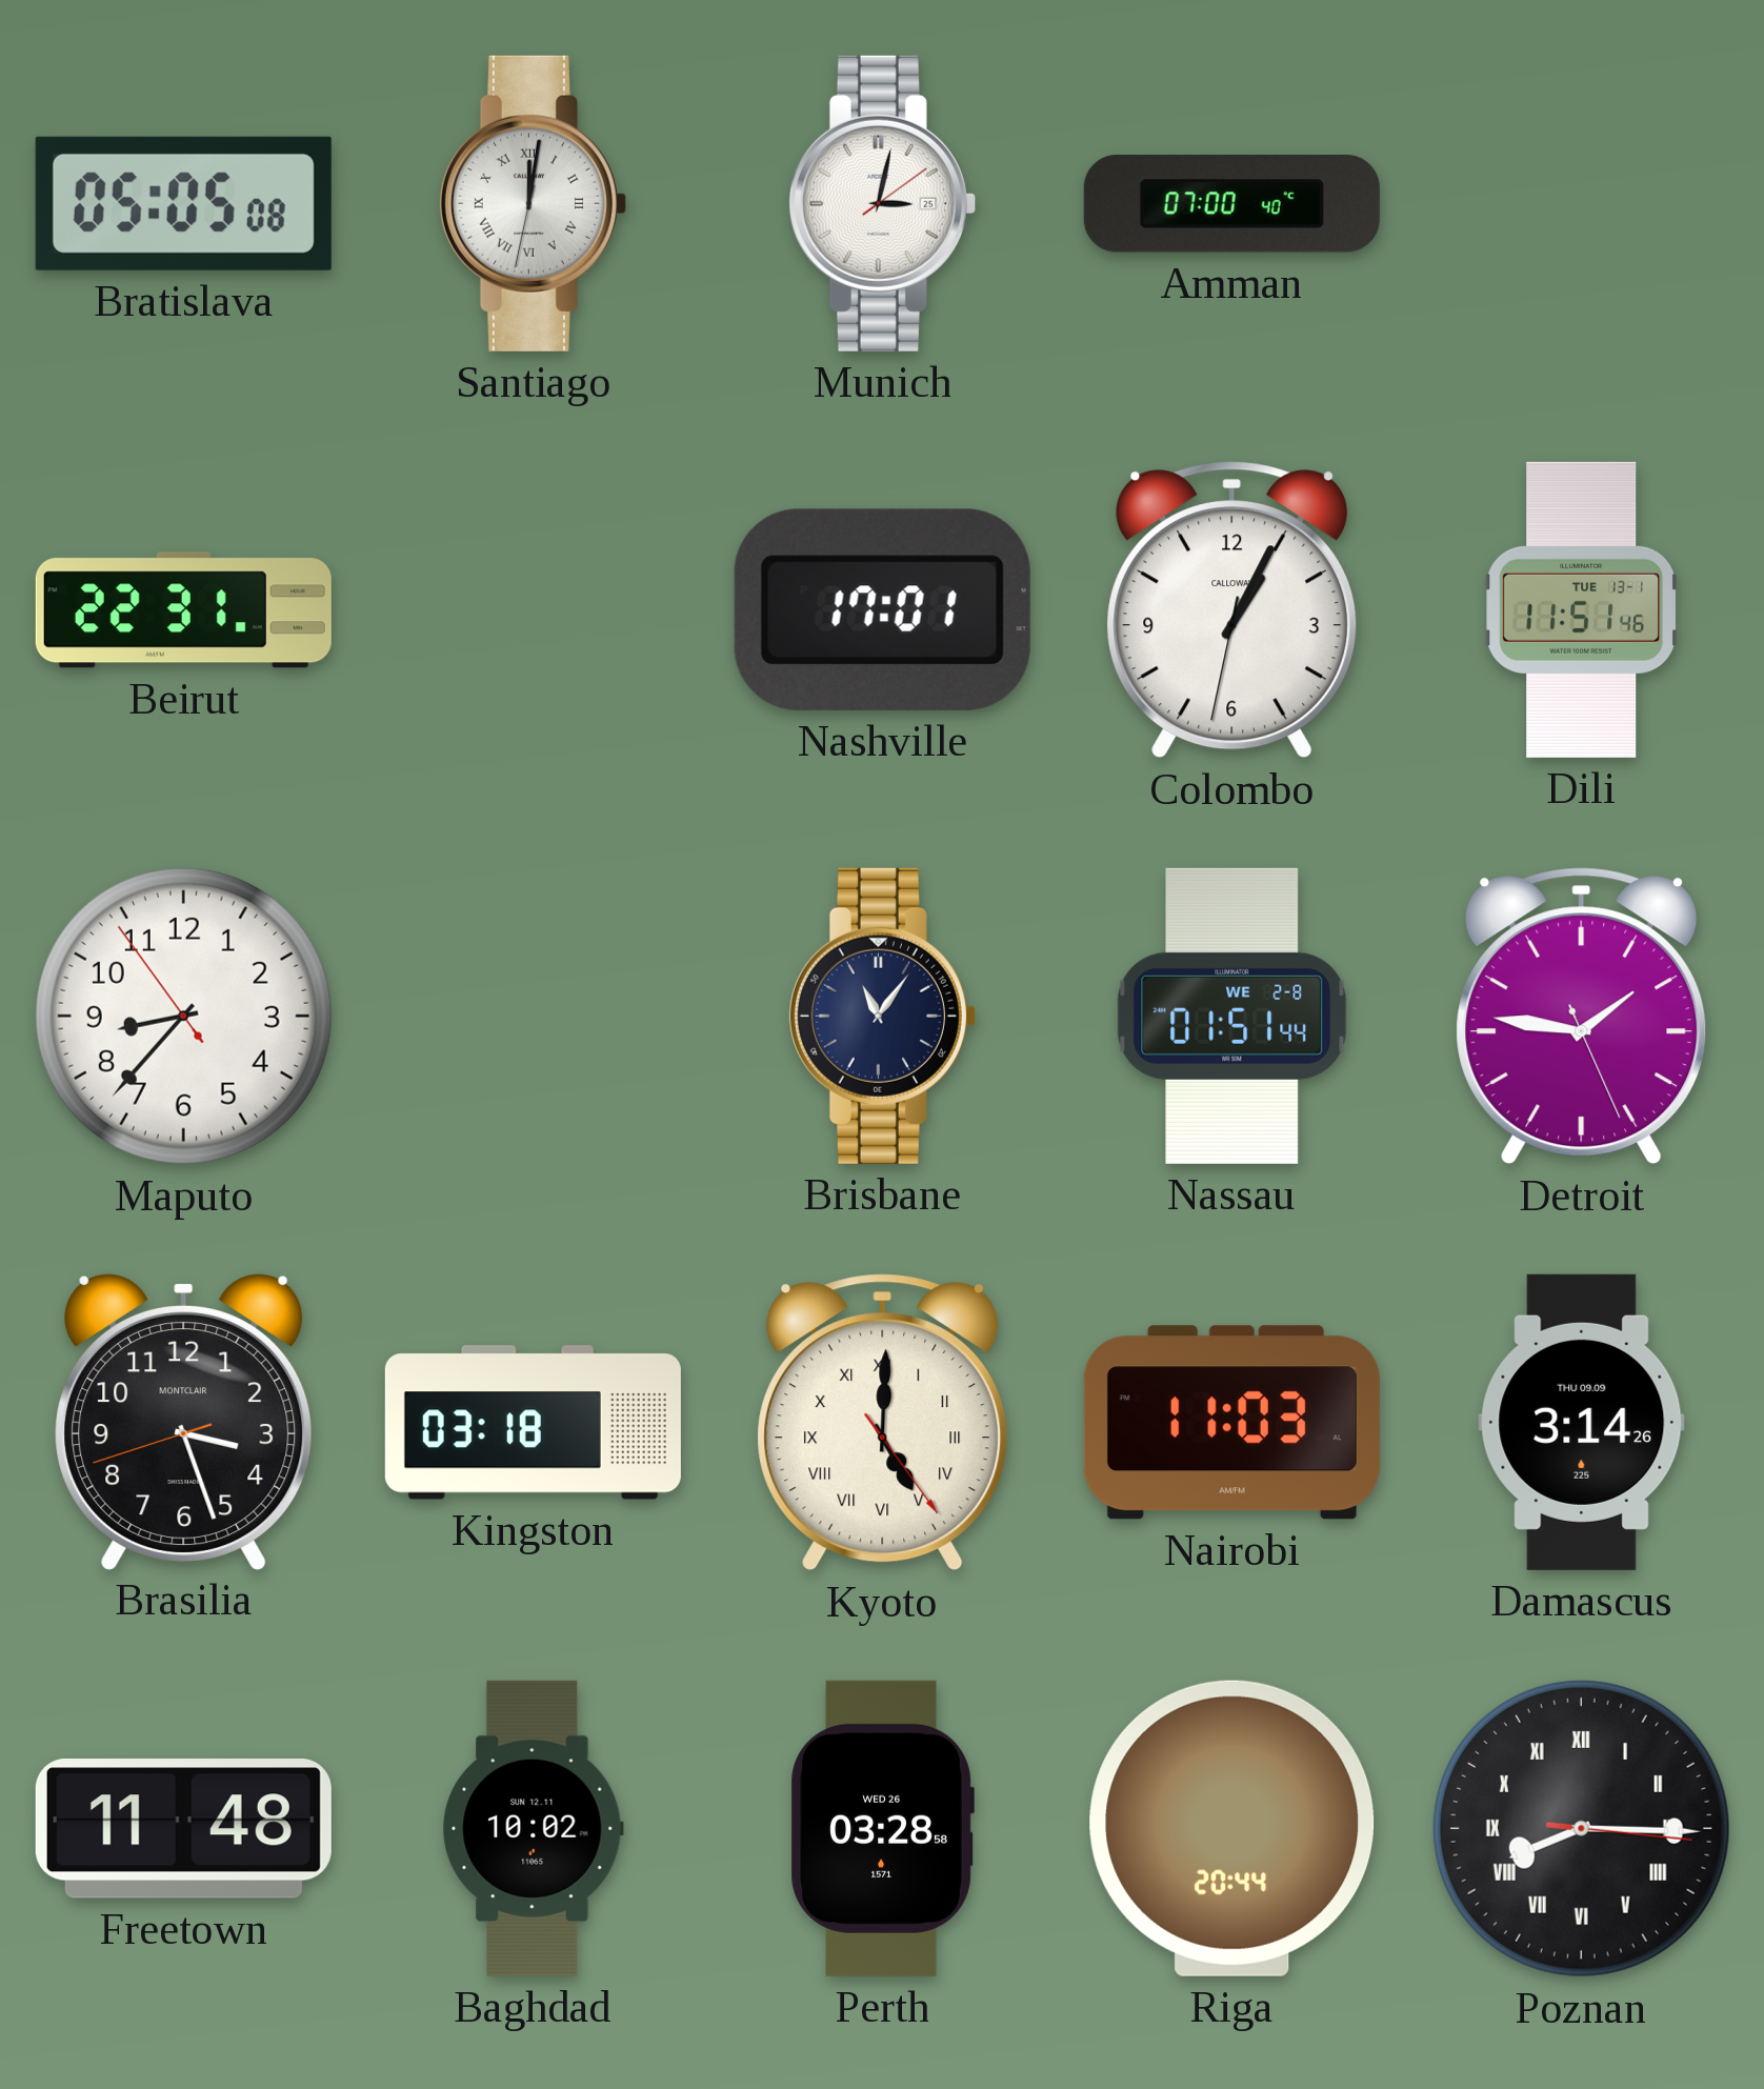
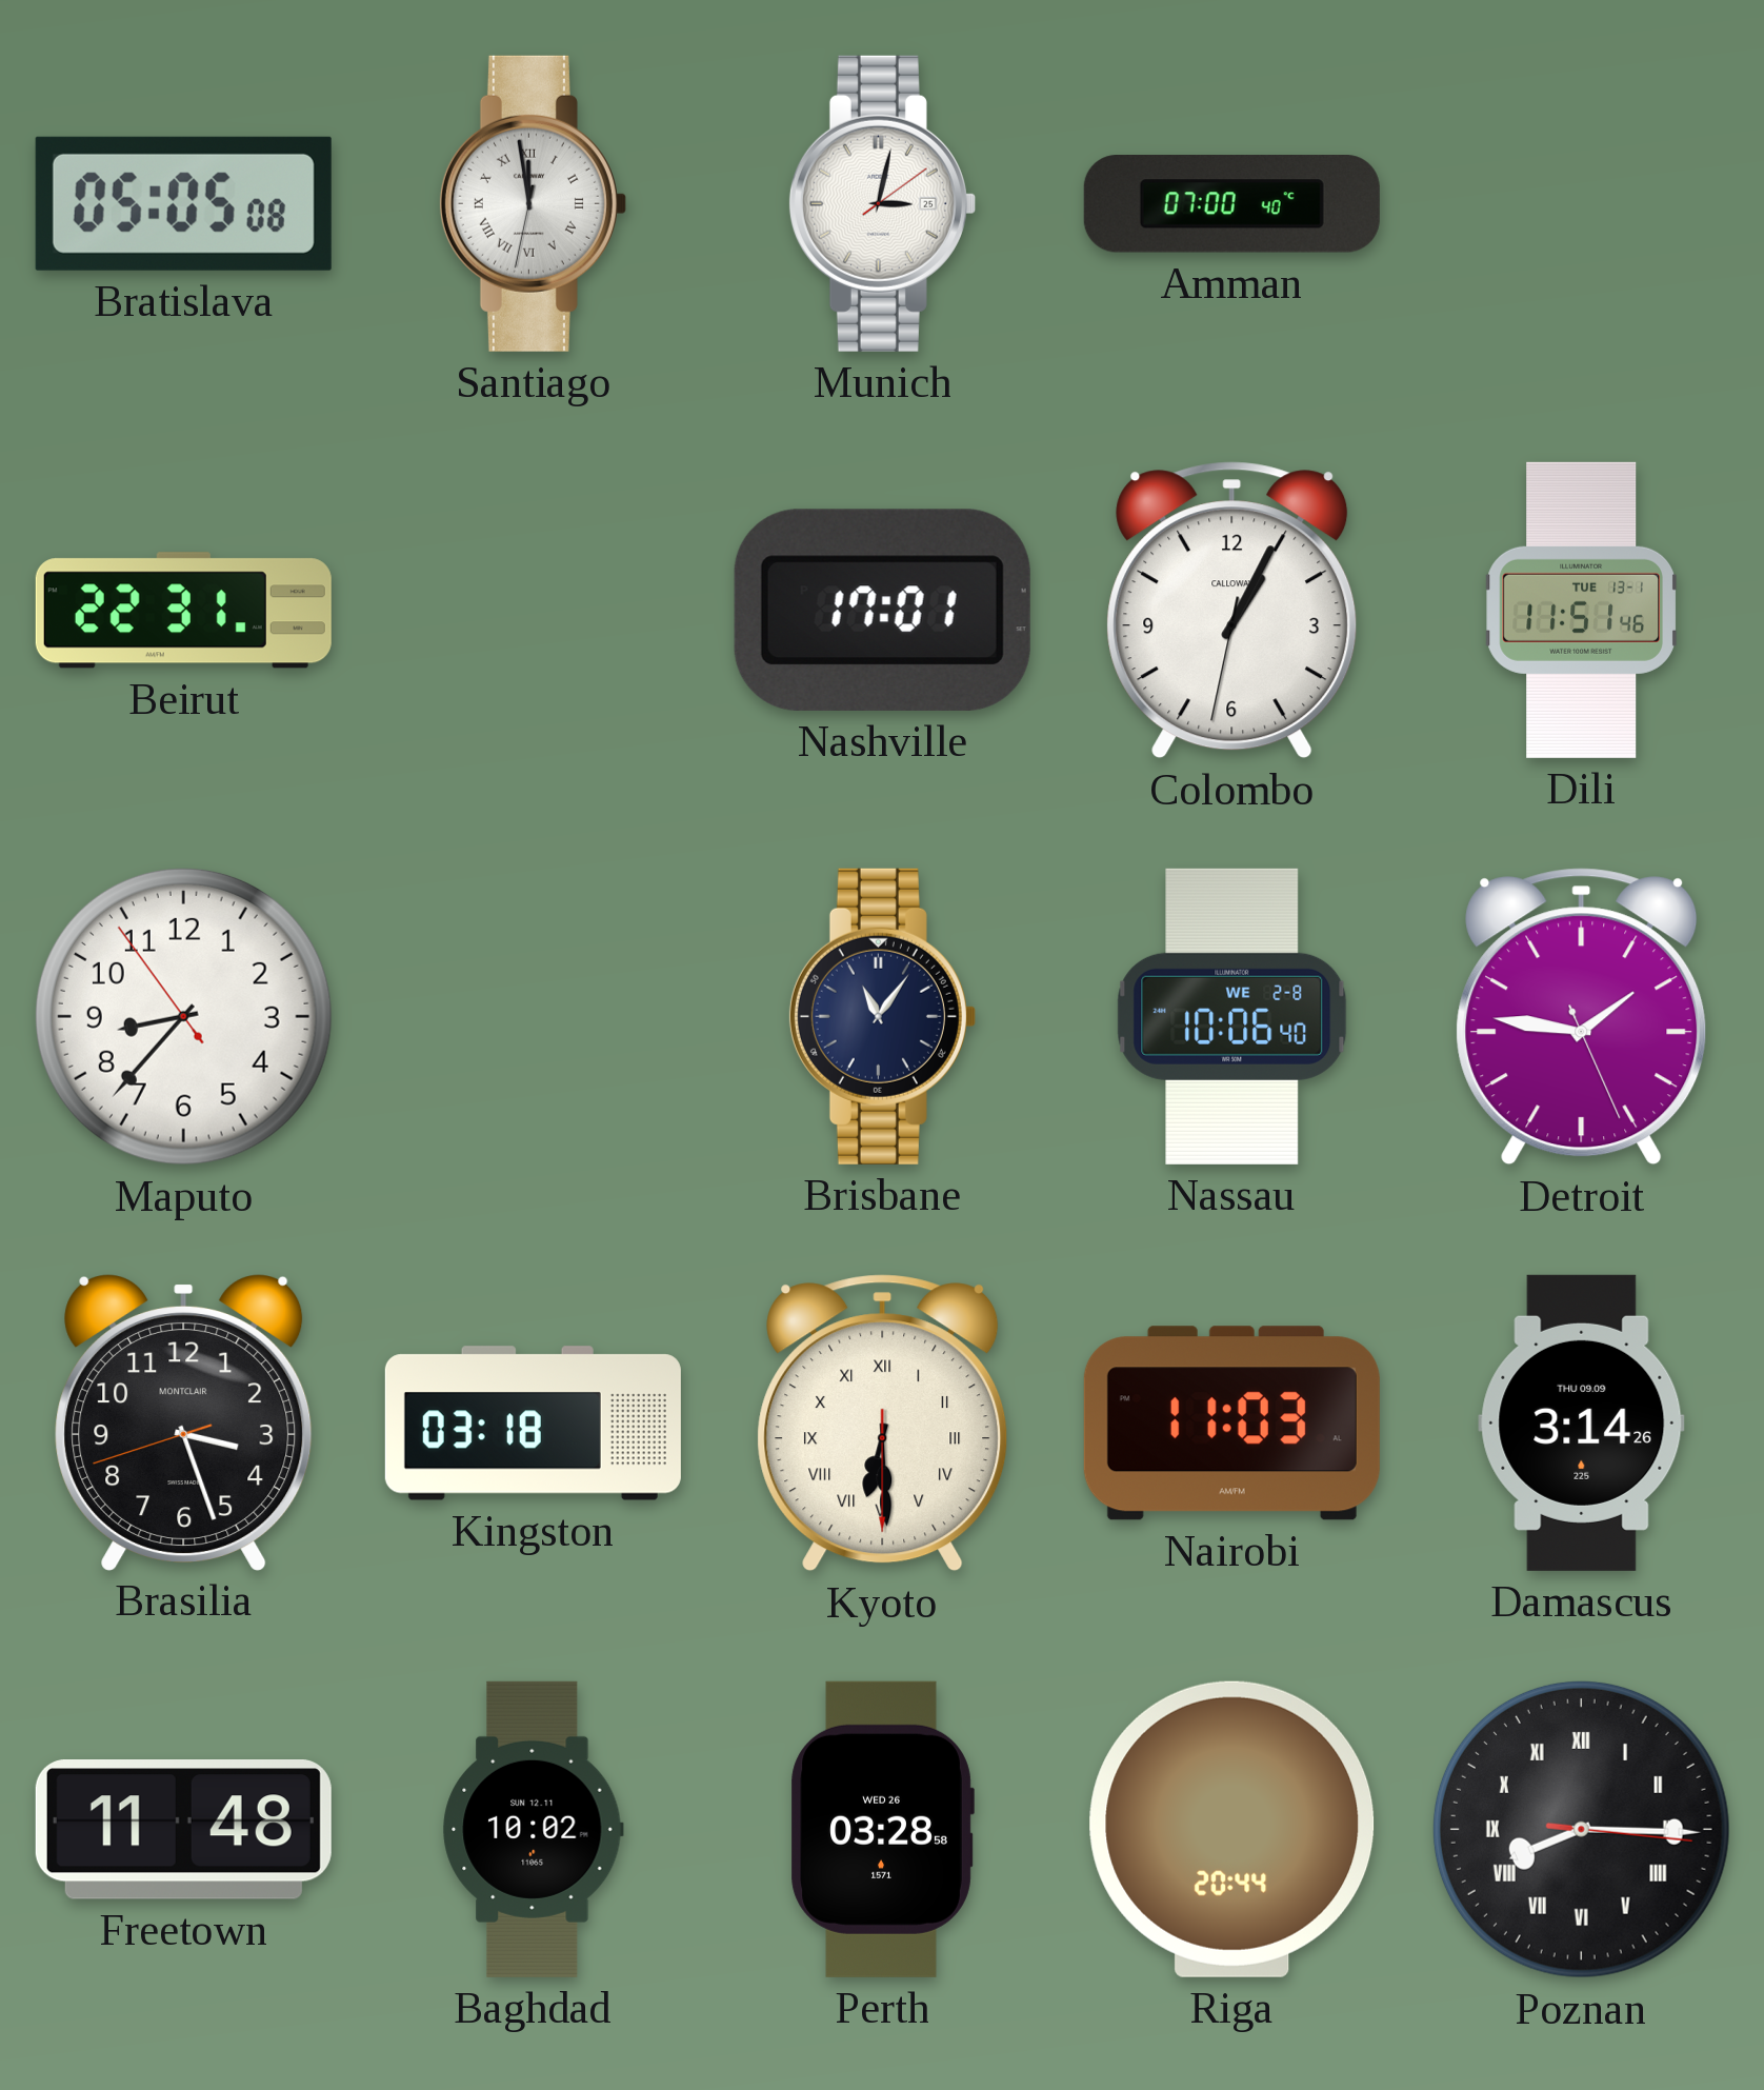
Santiago: 12:01 -> 11:58 (533, 203)
Nassau: 01:51 -> 10:06 (1232, 1016)
Kyoto: 5:00 -> 6:29 (883, 1424)
